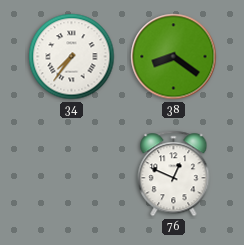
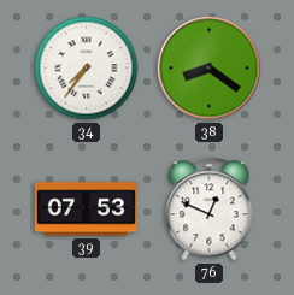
39: none -> 07:53 (86, 210)
